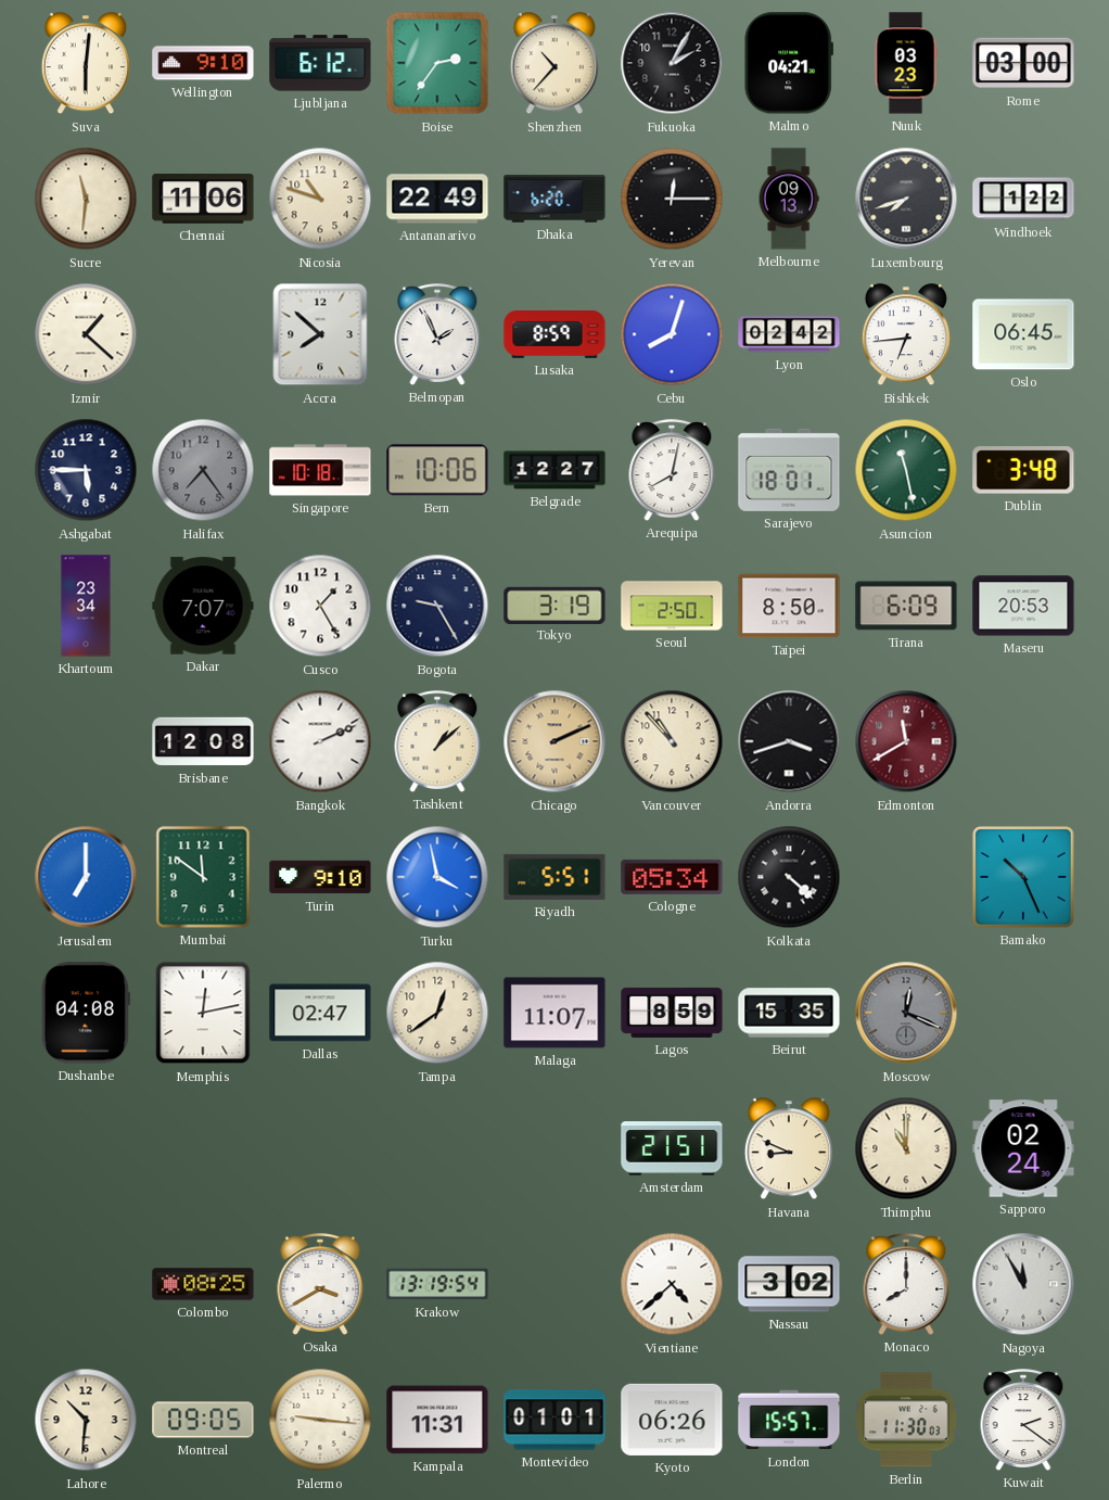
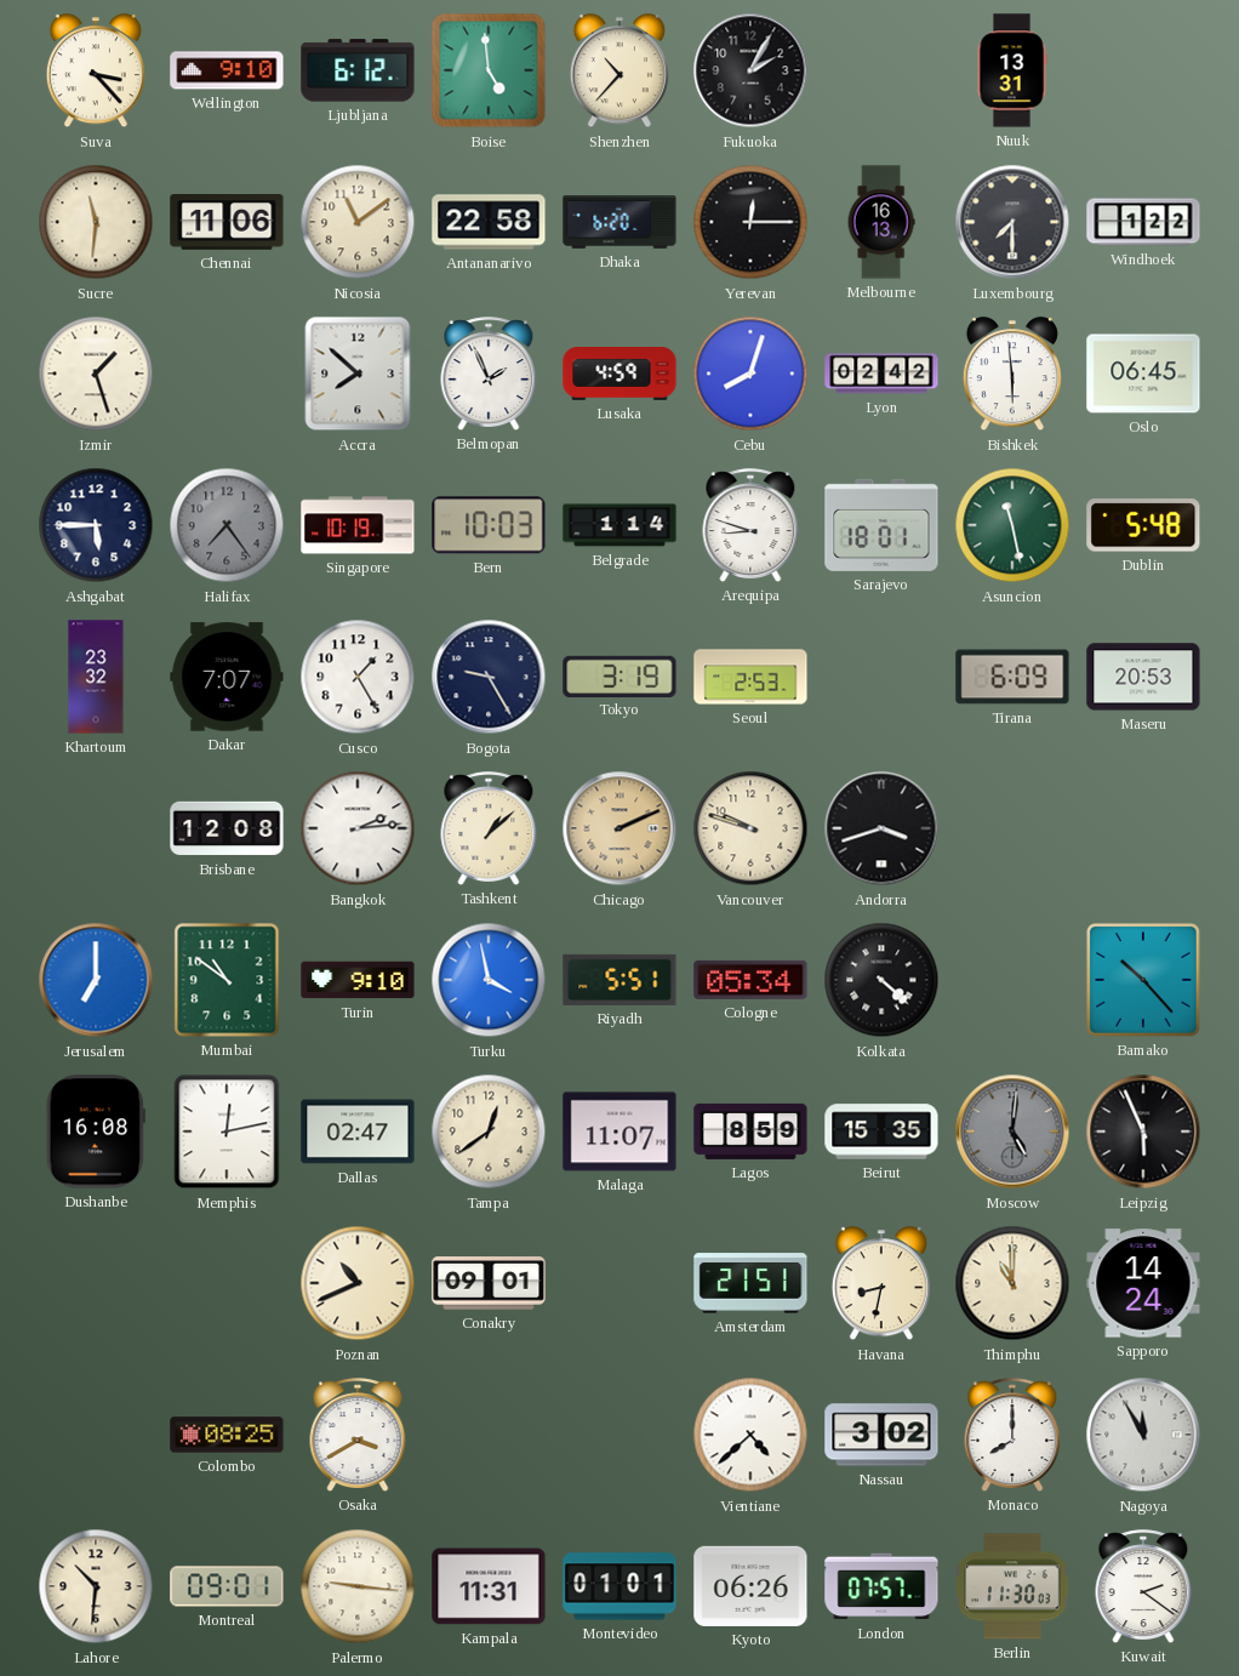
Suva: 6:01 -> 3:23 (96, 72)
Boise: 2:36 -> 4:59 (489, 70)
Malmo: 04:21 -> none (788, 63)
Nuuk: 03:23 -> 13:31 (1012, 70)
Rome: 03:00 -> none (1023, 63)
Nicosia: 10:48 -> 11:09 (358, 222)
Antananarivo: 22:49 -> 22:58 (489, 222)
Melbourne: 09:13 -> 16:13 (881, 222)
Luxembourg: 7:42 -> 7:30 (1012, 222)
Izmir: 1:22 -> 1:27 (96, 374)
Lusaka: 8:59 -> 4:59 (619, 375)
Bishkek: 6:44 -> 5:59 (1012, 375)
Singapore: 10:18 -> 10:19 (358, 525)
Bern: 10:06 -> 10:03 (489, 525)
Belgrade: 12:27 -> 1:14 (619, 525)
Arequipa: 8:02 -> 8:48 (750, 525)
Dublin: 3:48 -> 5:48 (1143, 525)
Khartoum: 23:34 -> 23:32 (96, 677)
Seoul: 2:50 -> 2:53 (750, 677)
Taipei: 8:50 -> none (789, 606)
Bangkok: 2:11 -> 2:14 (358, 828)
Vancouver: 10:53 -> 9:48 (750, 828)
Edmonton: 11:40 -> none (906, 741)
Mumbai: 11:51 -> 10:51 (227, 980)
Bamako: 10:26 -> 10:23 (1144, 981)
Dushanbe: 04:08 -> 16:08 (96, 1131)
Moscow: 12:19 -> 5:01 (1012, 1131)
Leipzig: none -> 5:56 (1143, 1131)
Poznan: none -> 10:41 (358, 1283)
Conakry: none -> 09:01 (489, 1283)
Havana: 8:49 -> 8:32 (881, 1284)
Sapporo: 02:24 -> 14:24 (1143, 1283)
Krakow: 13:19 -> none (437, 1284)
Montreal: 09:05 -> 09:01 (227, 1586)
London: 15:57 -> 07:57 (881, 1586)
